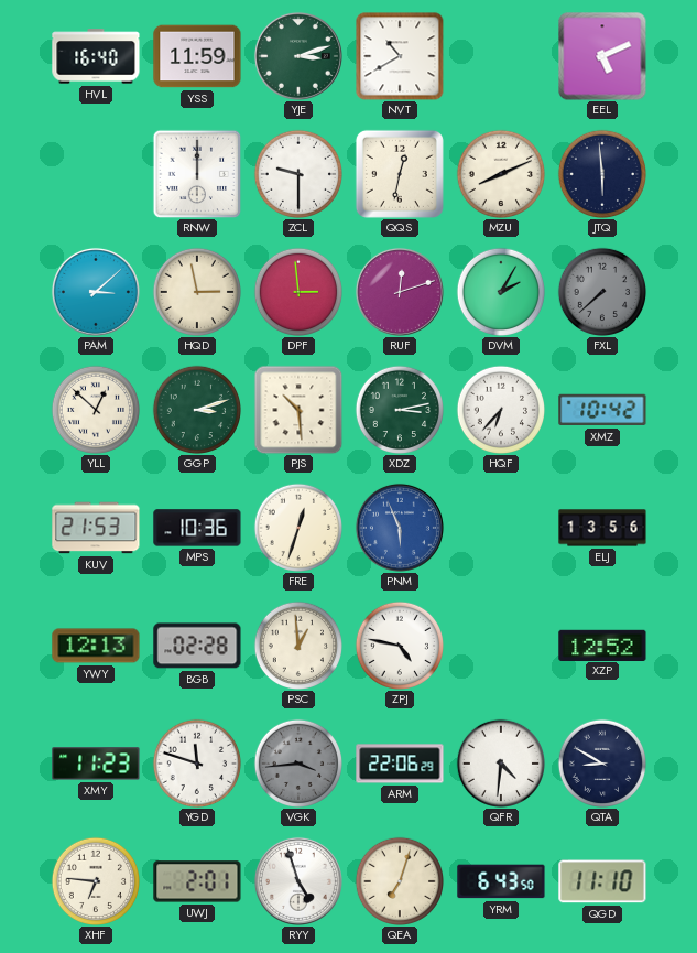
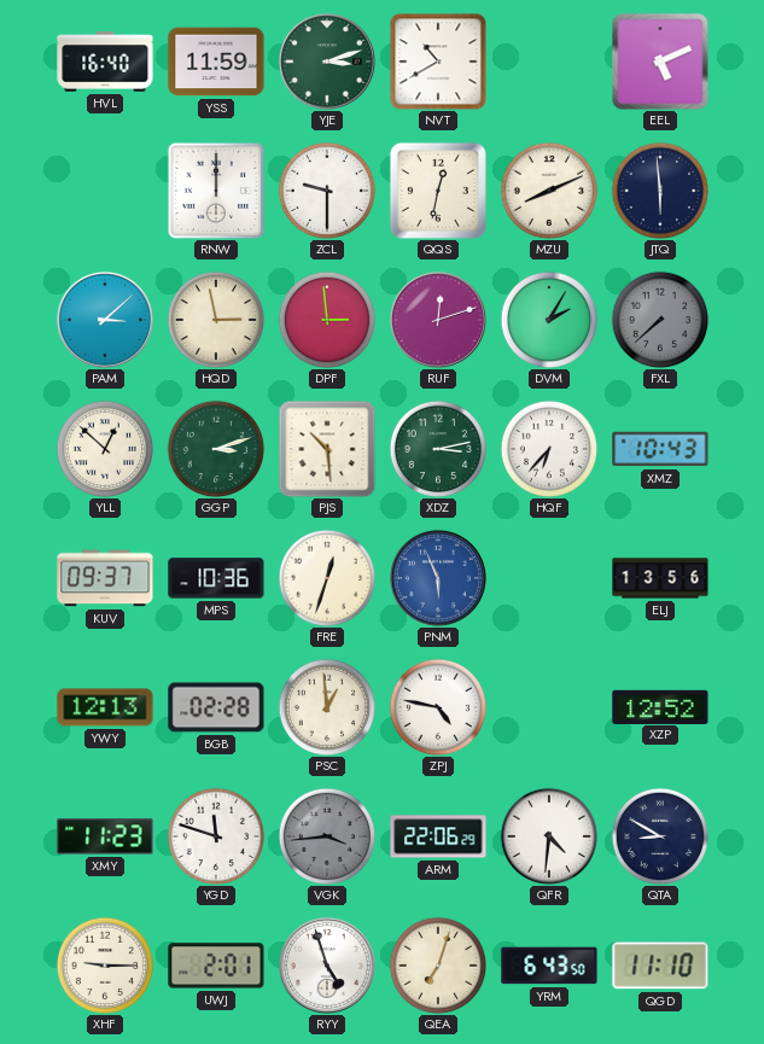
XMZ: 10:42 -> 10:43 (660, 449)
KUV: 21:53 -> 09:37 (105, 578)
XHF: 6:46 -> 9:15 (104, 964)
